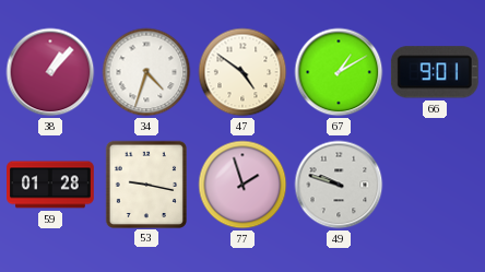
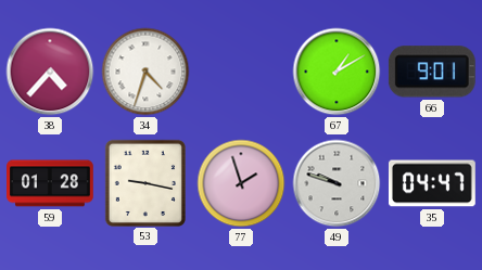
38: 1:07 -> 4:37 (50, 72)
47: 4:51 -> none (242, 72)
35: none -> 04:47 (432, 183)
